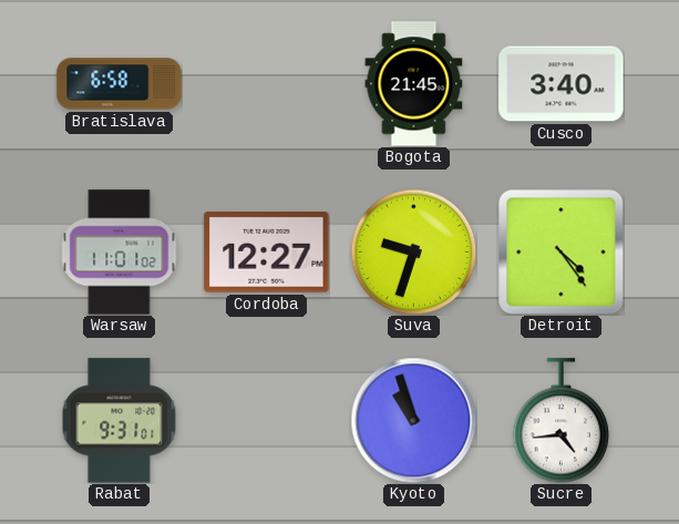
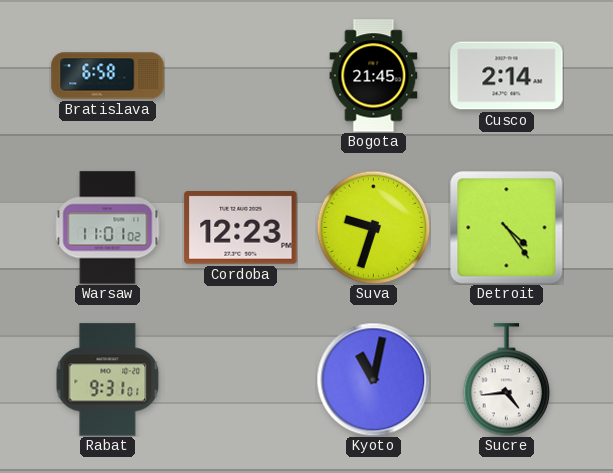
Cusco: 3:40 -> 2:14 (507, 76)
Cordoba: 12:27 -> 12:23 (241, 228)
Kyoto: 10:57 -> 11:02 (373, 379)
